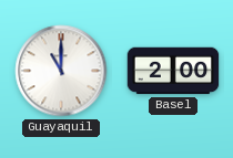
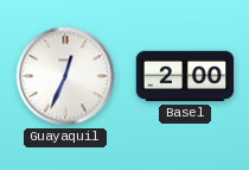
Guayaquil: 11:00 -> 12:34 (65, 76)
